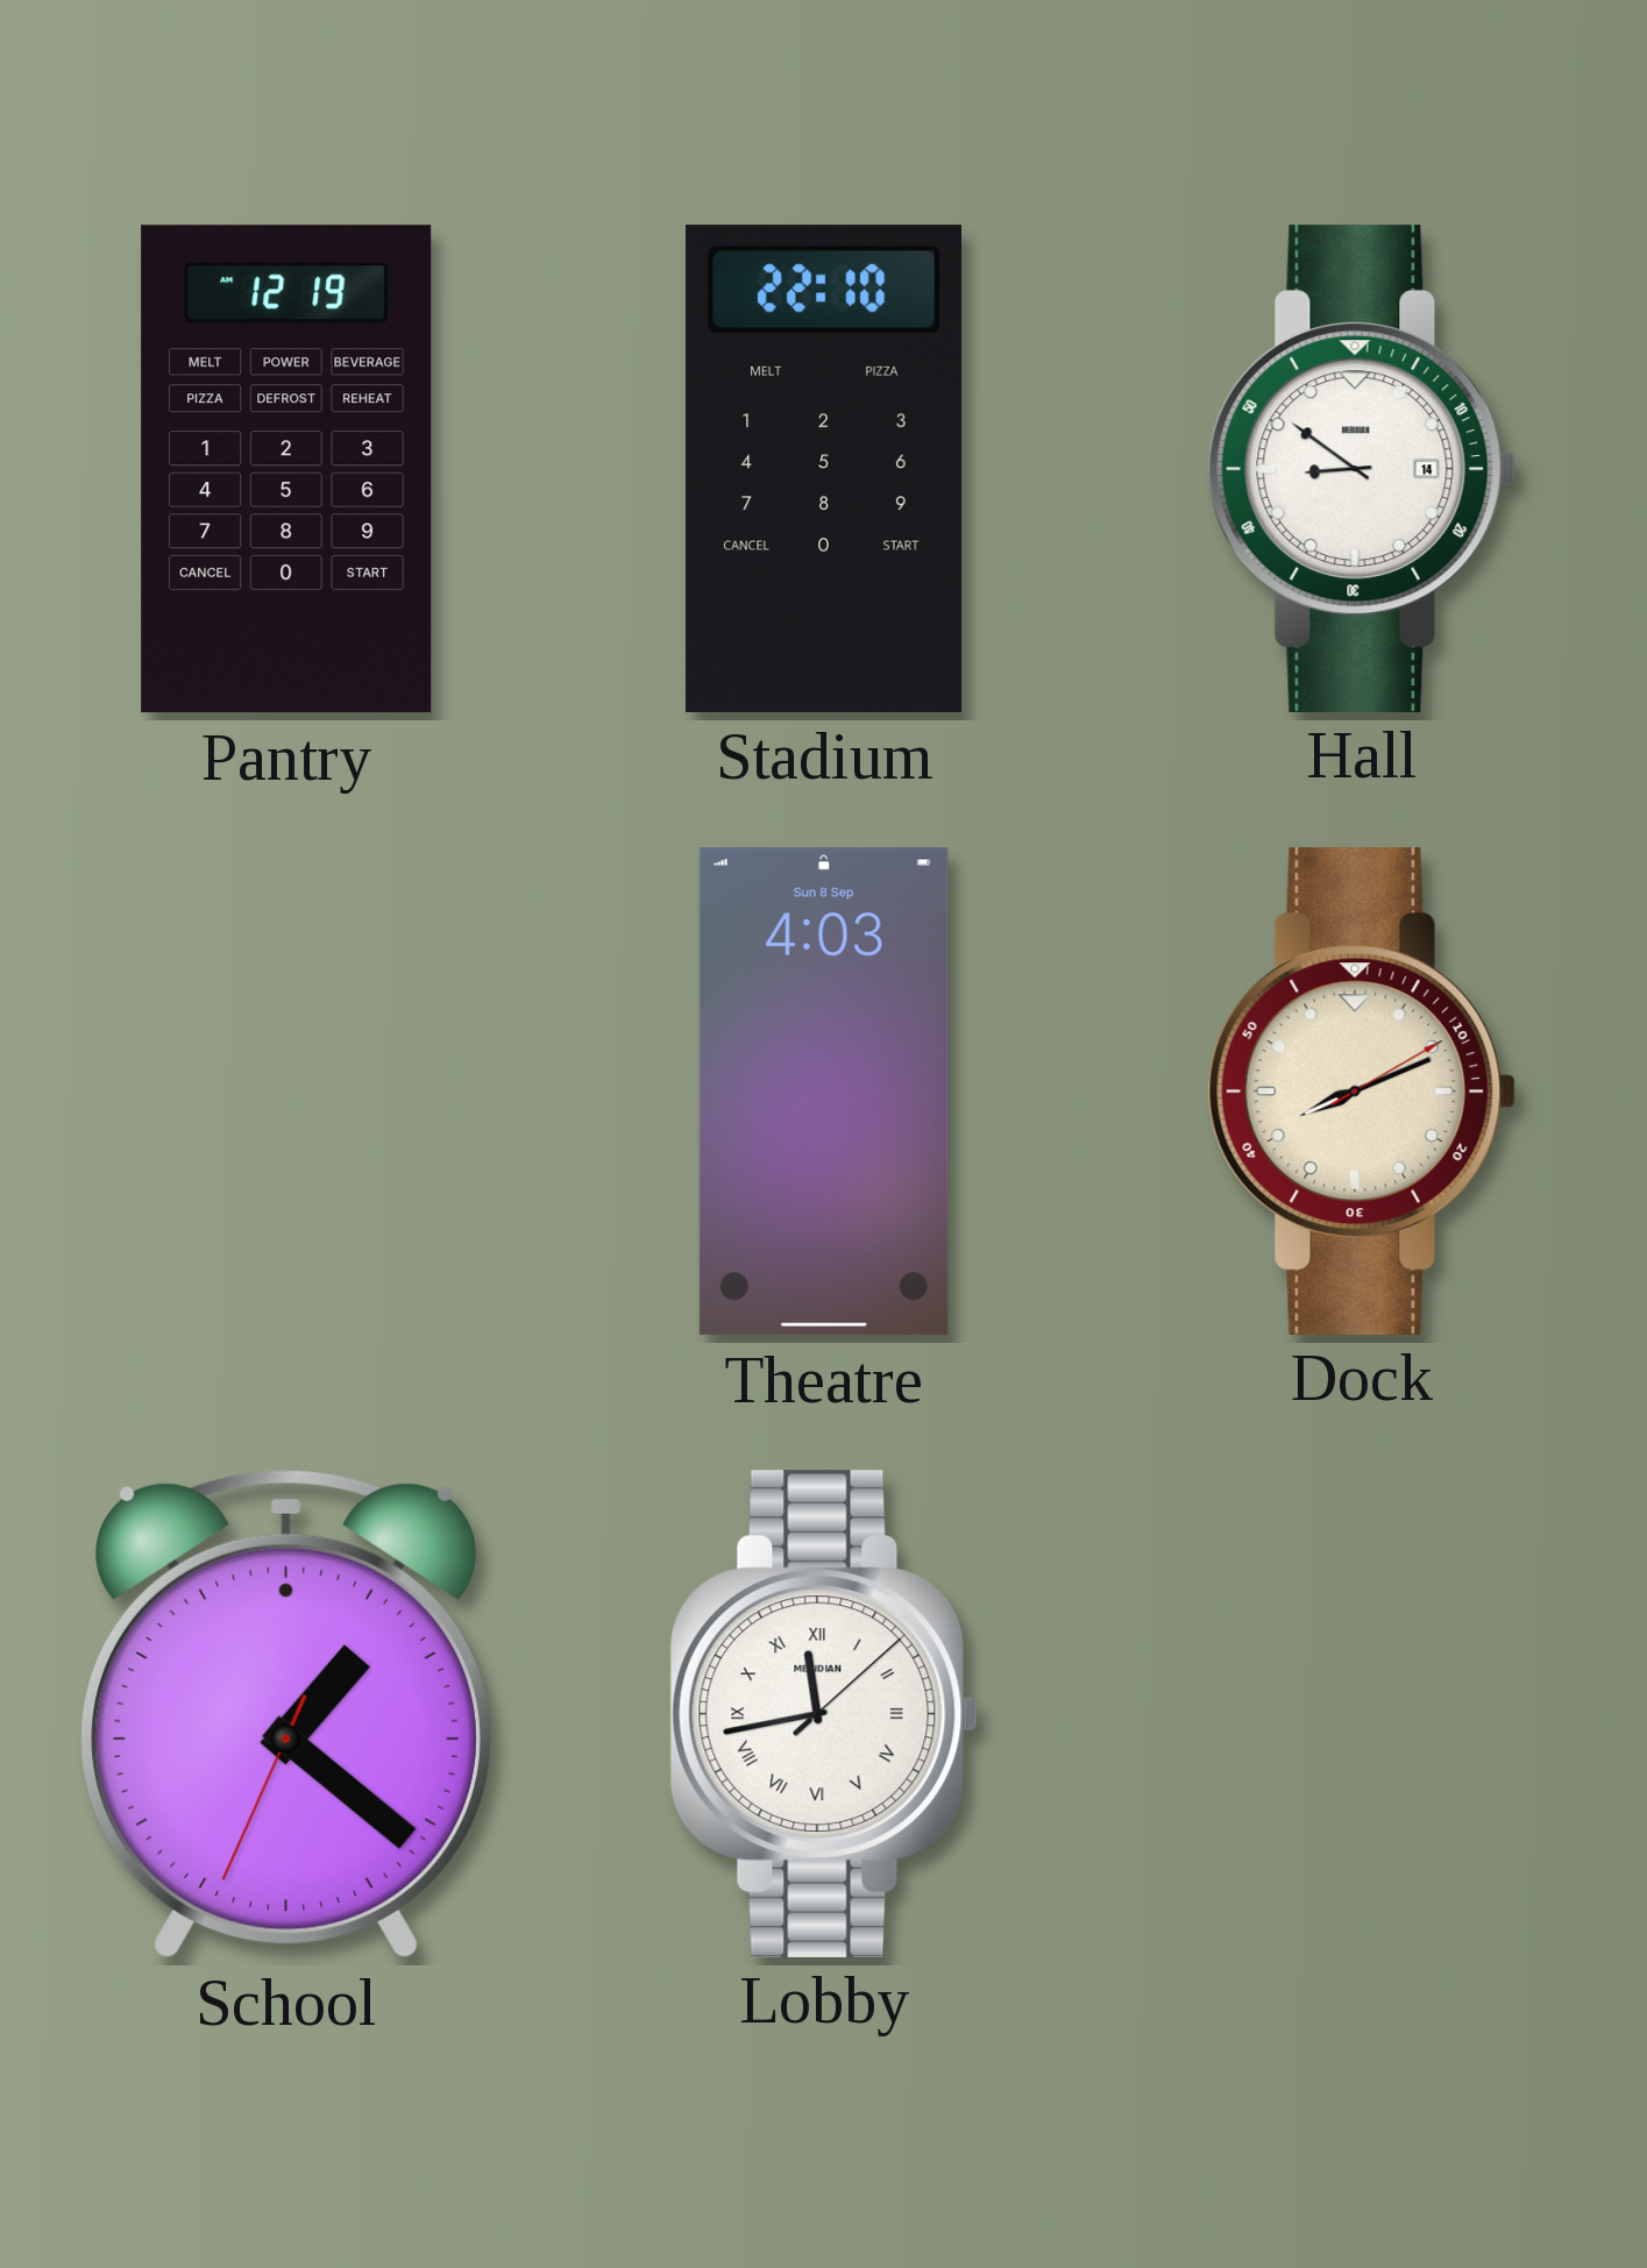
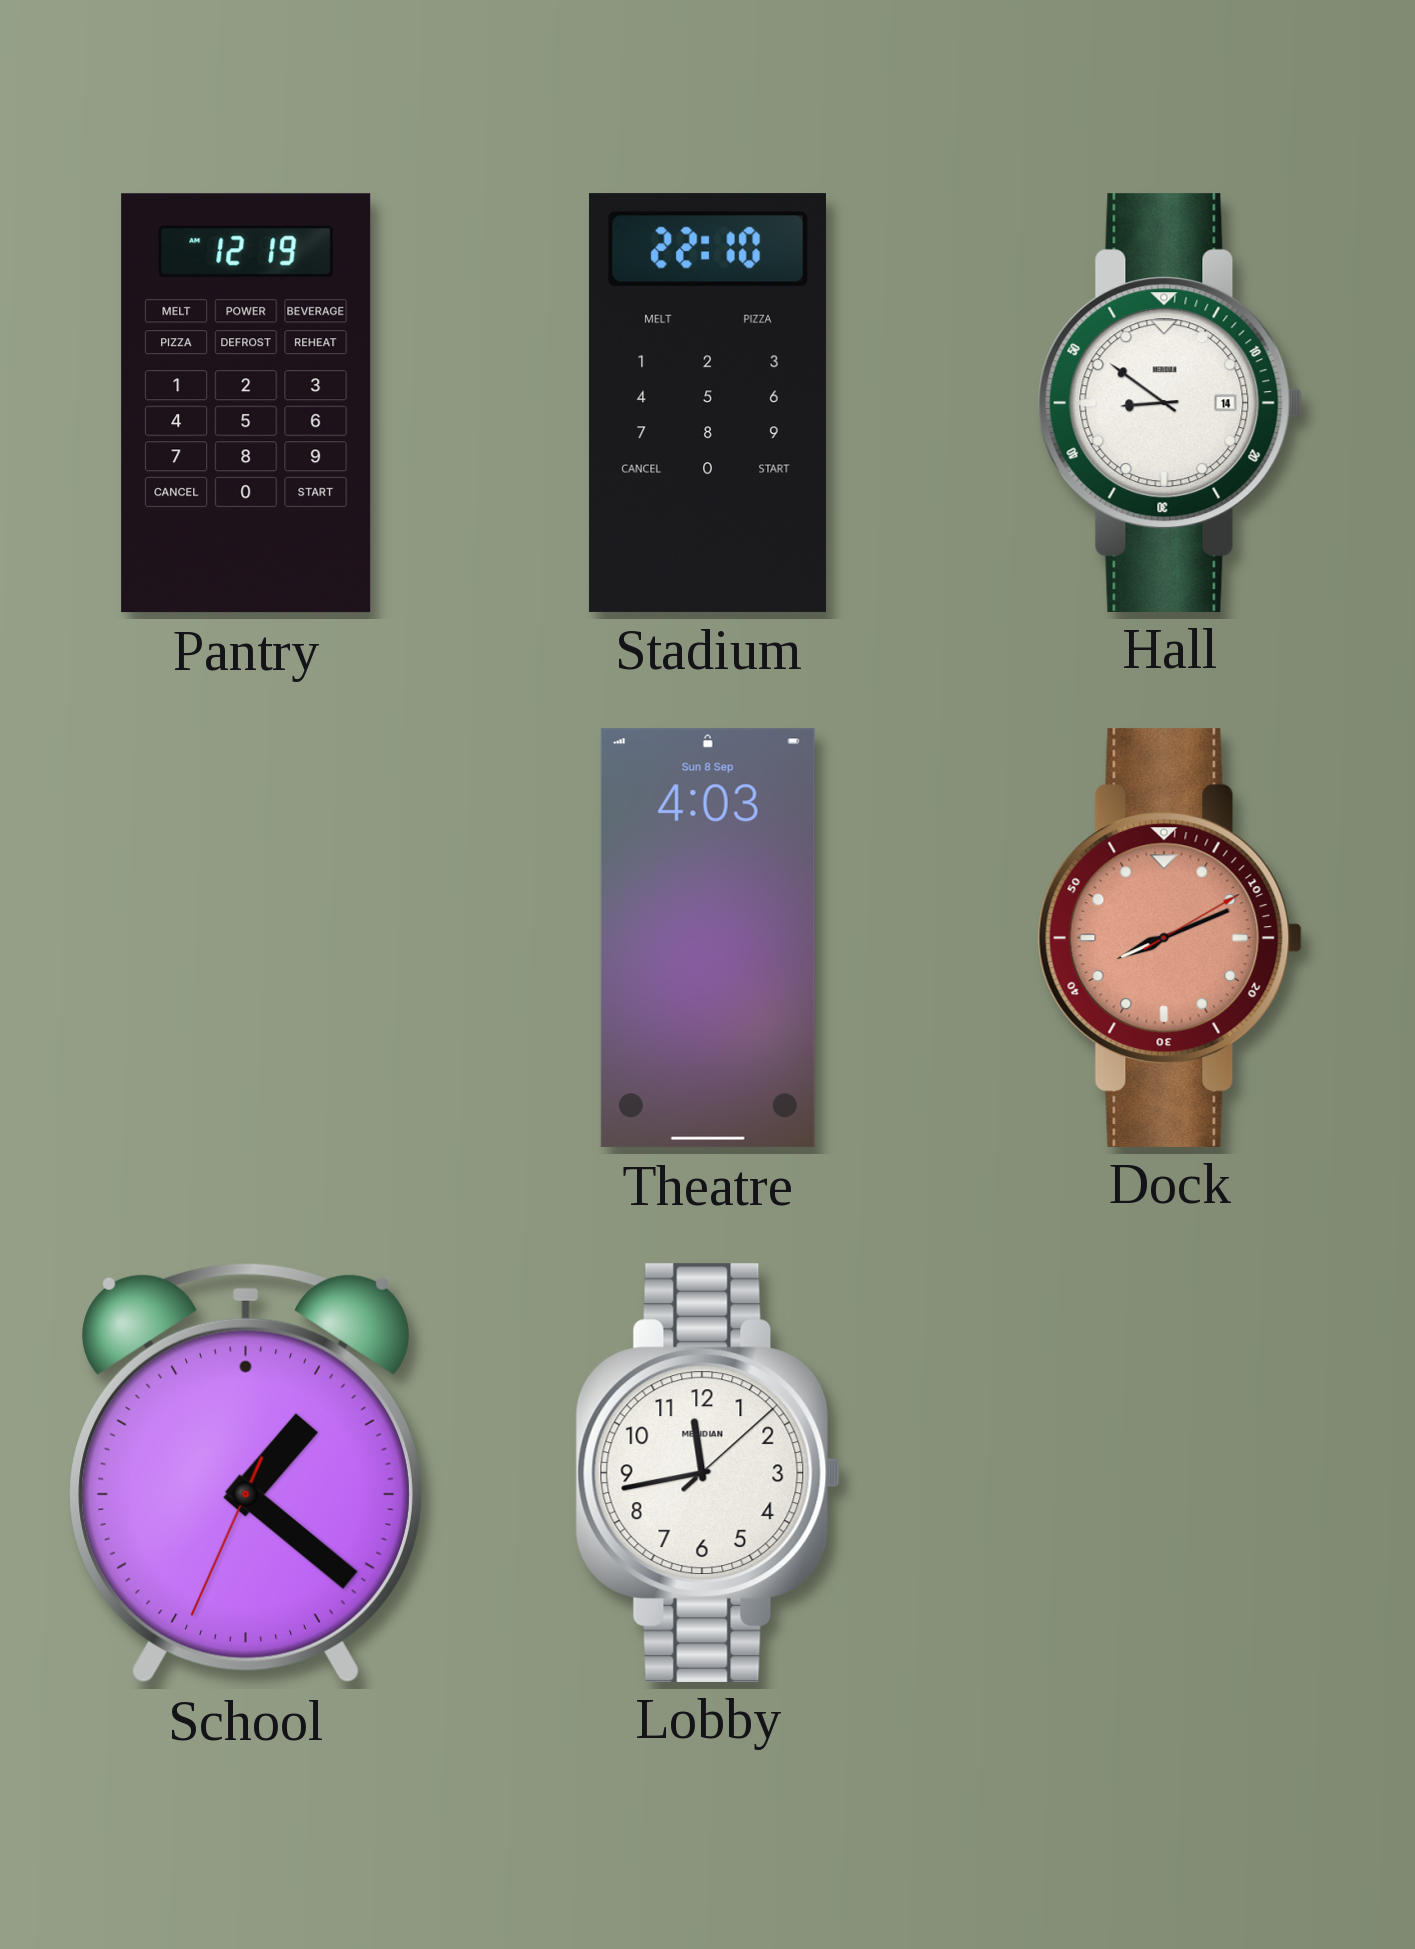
Dock dial: cream -> salmon (1170, 937)
Lobby numerals: Roman -> Arabic (708, 1472)
